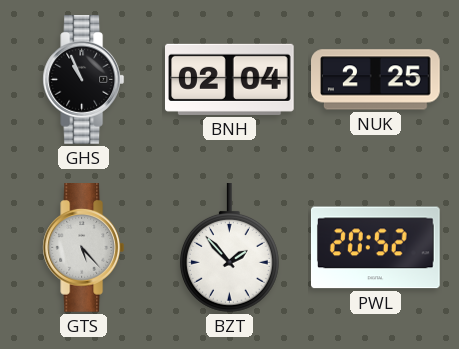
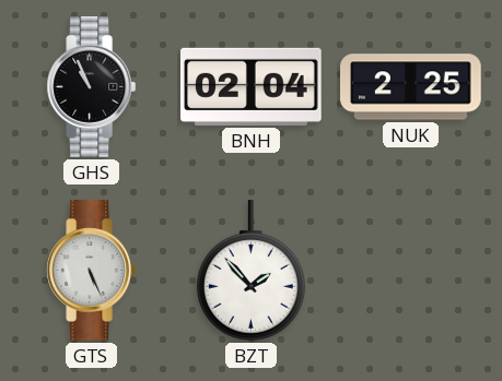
GTS: 5:23 -> 5:26 (92, 271)
PWL: 20:52 -> none (375, 248)
